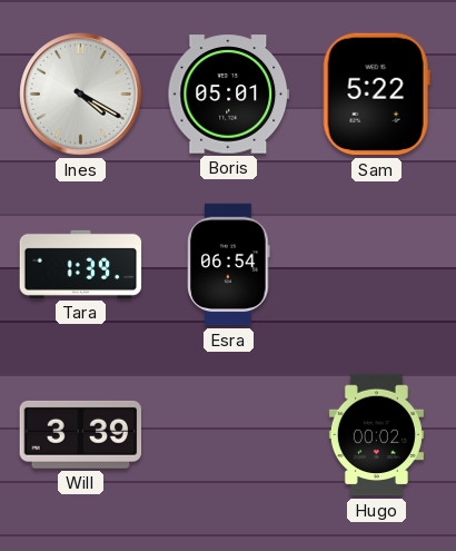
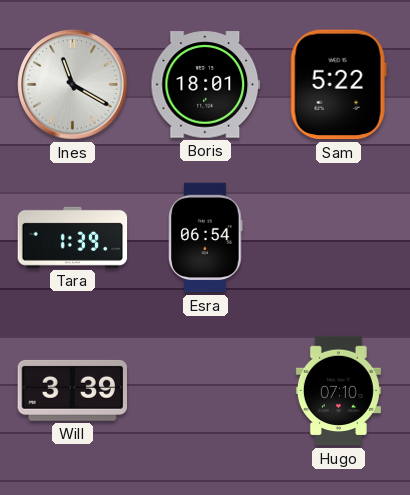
Ines: 4:20 -> 11:20 (73, 85)
Boris: 05:01 -> 18:01 (206, 85)
Hugo: 00:02 -> 07:10 (338, 391)
